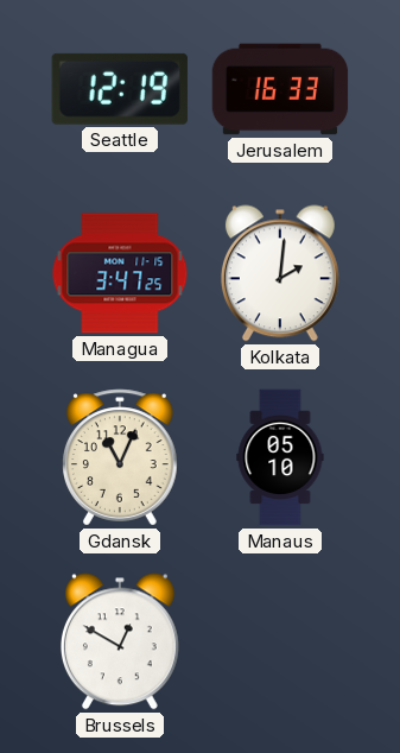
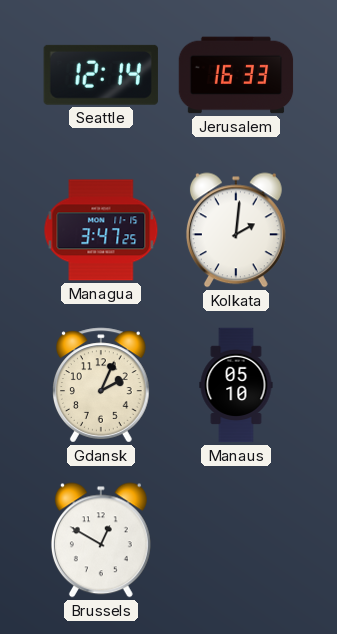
Seattle: 12:19 -> 12:14 (101, 75)
Gdansk: 11:04 -> 2:04 (102, 385)
